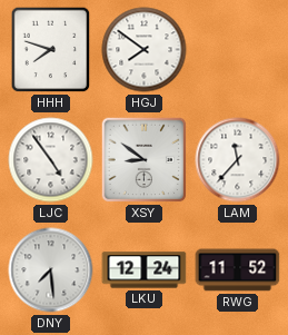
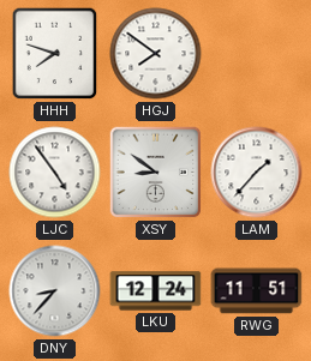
LAM: 11:37 -> 1:37 (257, 173)
DNY: 7:29 -> 8:37 (55, 291)
RWG: 11:52 -> 11:51 (257, 291)
